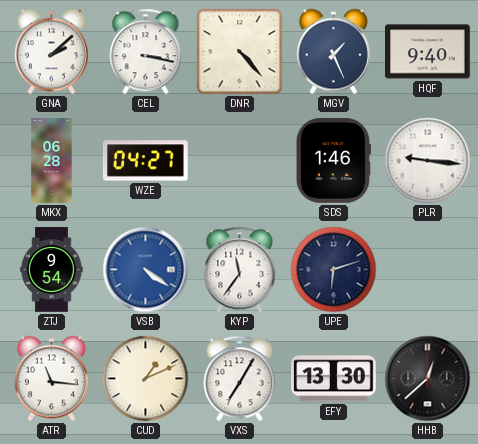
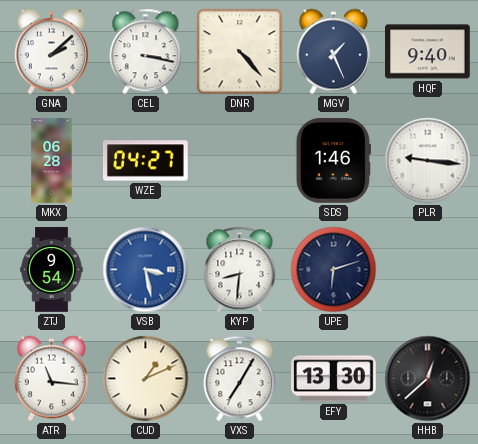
VSB: 4:21 -> 3:28 (146, 270)
KYP: 11:36 -> 8:31 (240, 270)
